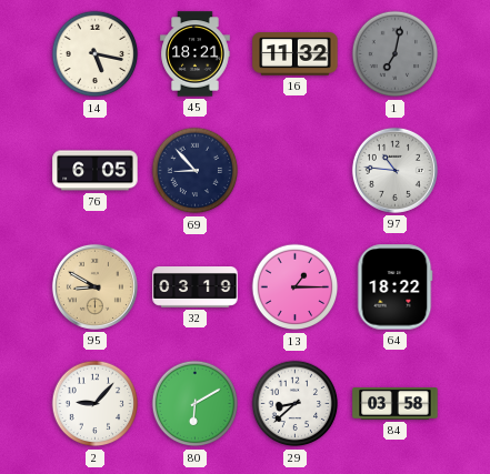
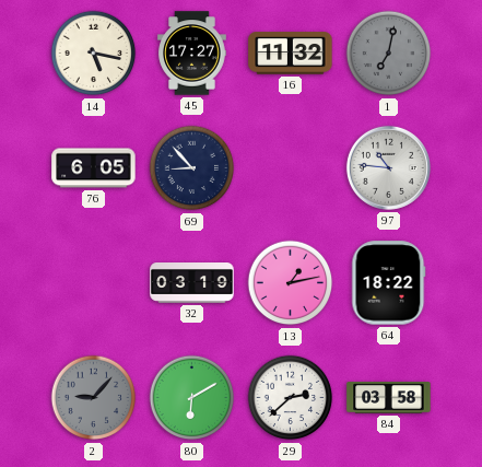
45: 18:21 -> 17:27 (192, 54)
95: 8:50 -> none (94, 286)
13: 1:15 -> 1:13 (291, 283)
2 dial: white -> grey (94, 398)
29: 8:38 -> 2:38 (291, 398)
